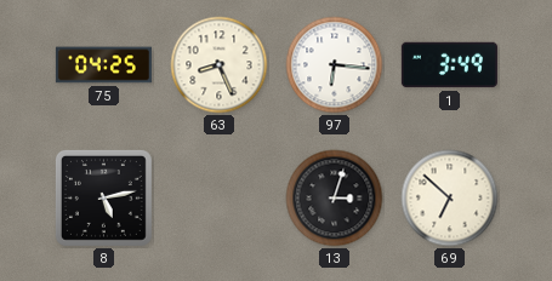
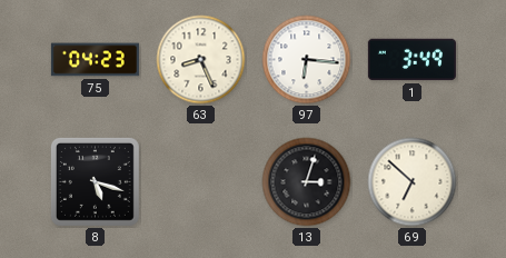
75: 04:25 -> 04:23 (95, 60)
8: 5:13 -> 5:18 (95, 181)
